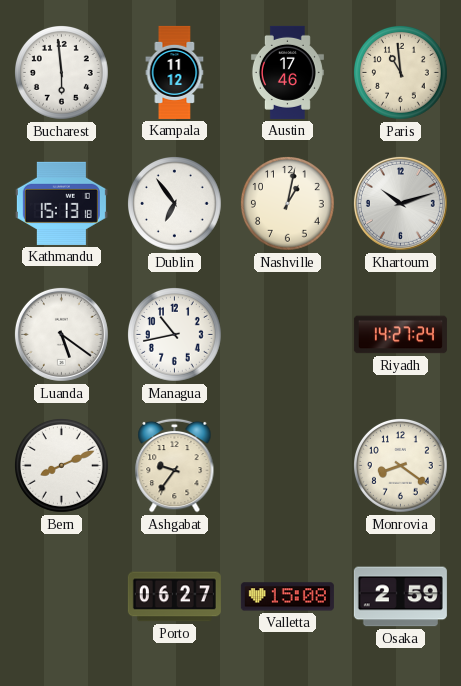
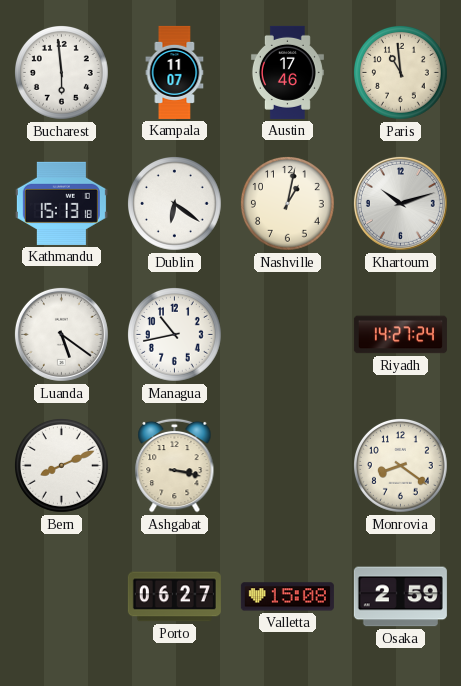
Kampala: 11:12 -> 11:07 (175, 72)
Dublin: 6:54 -> 6:21 (175, 204)
Ashgabat: 9:36 -> 3:17 (175, 465)
